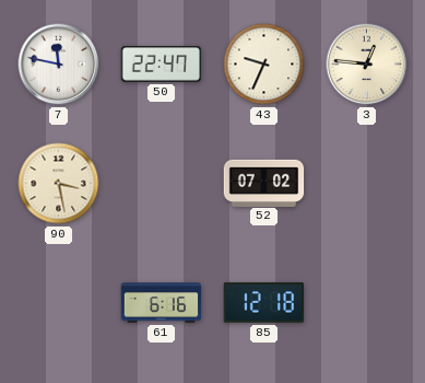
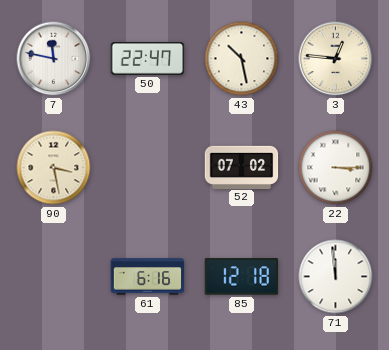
43: 9:34 -> 10:28 (242, 59)
22: none -> 3:15 (336, 168)
71: none -> 11:59 (336, 277)
